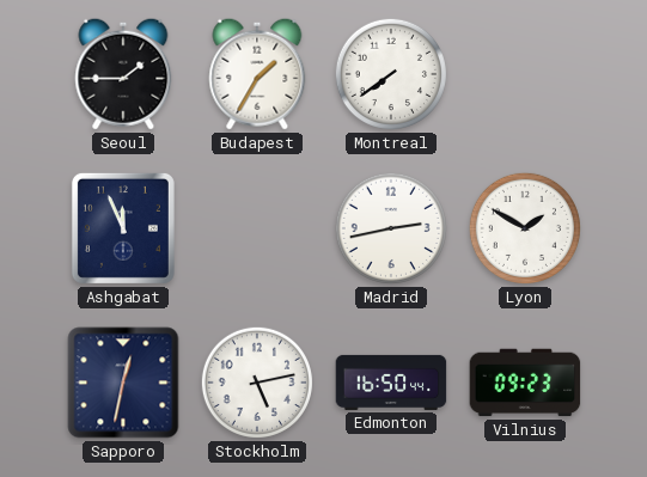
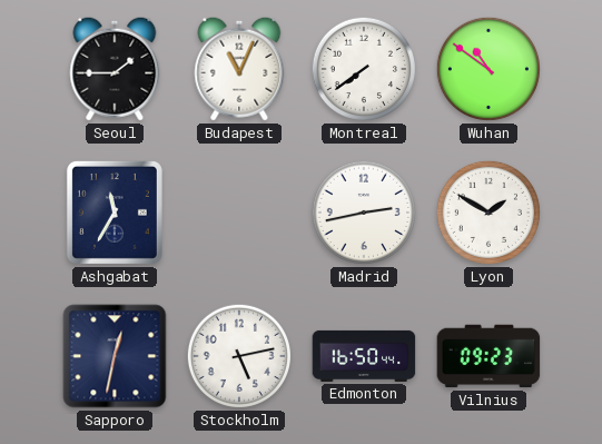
Budapest: 1:35 -> 11:04 (239, 69)
Wuhan: none -> 10:51 (488, 69)
Ashgabat: 11:56 -> 11:35 (115, 213)
